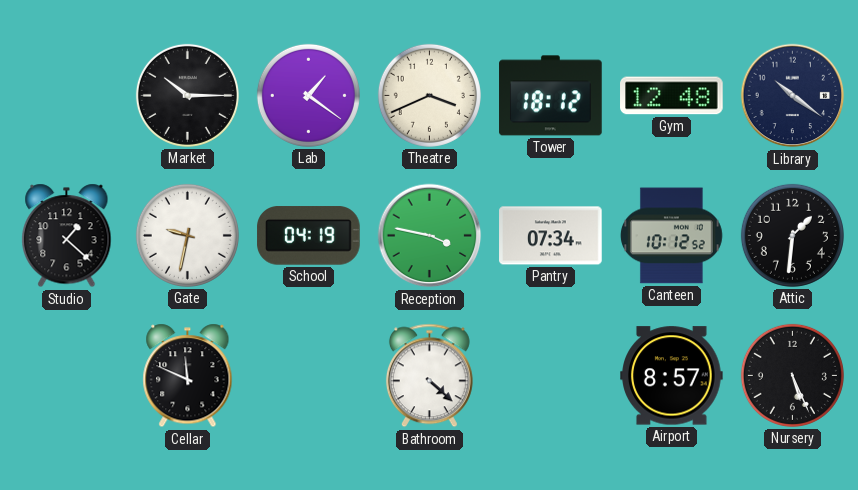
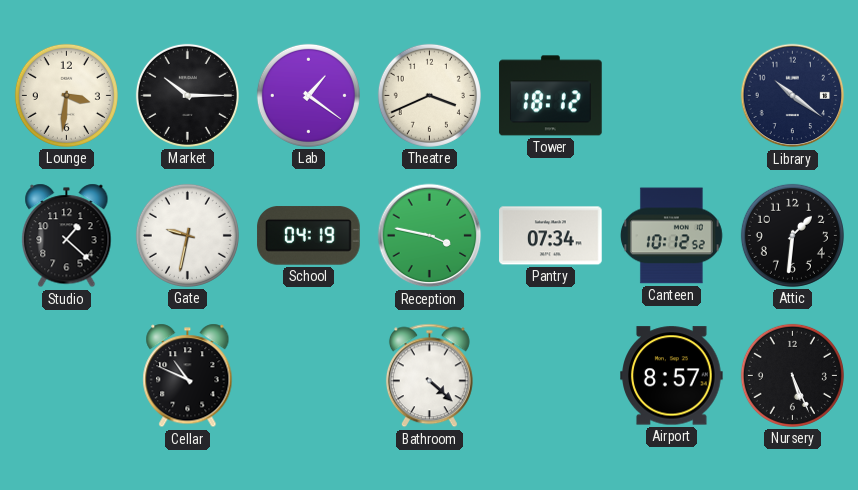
Lounge: none -> 3:31 (66, 95)
Gym: 12:48 -> none (672, 96)
Cellar: 11:49 -> 10:49 (188, 376)
